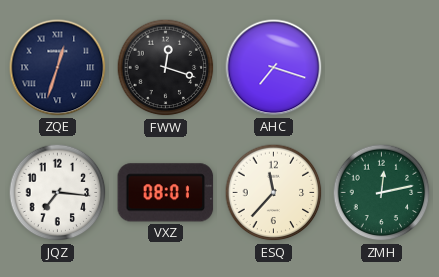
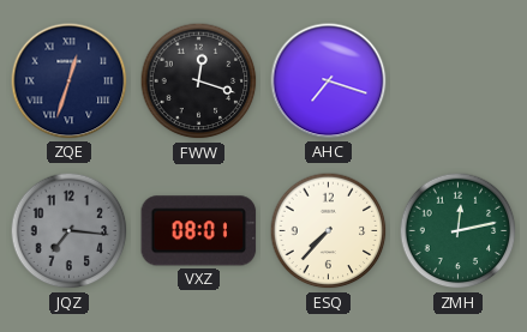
JQZ dial: white -> grey (70, 231)
ESQ: 11:37 -> 7:37 (329, 231)
